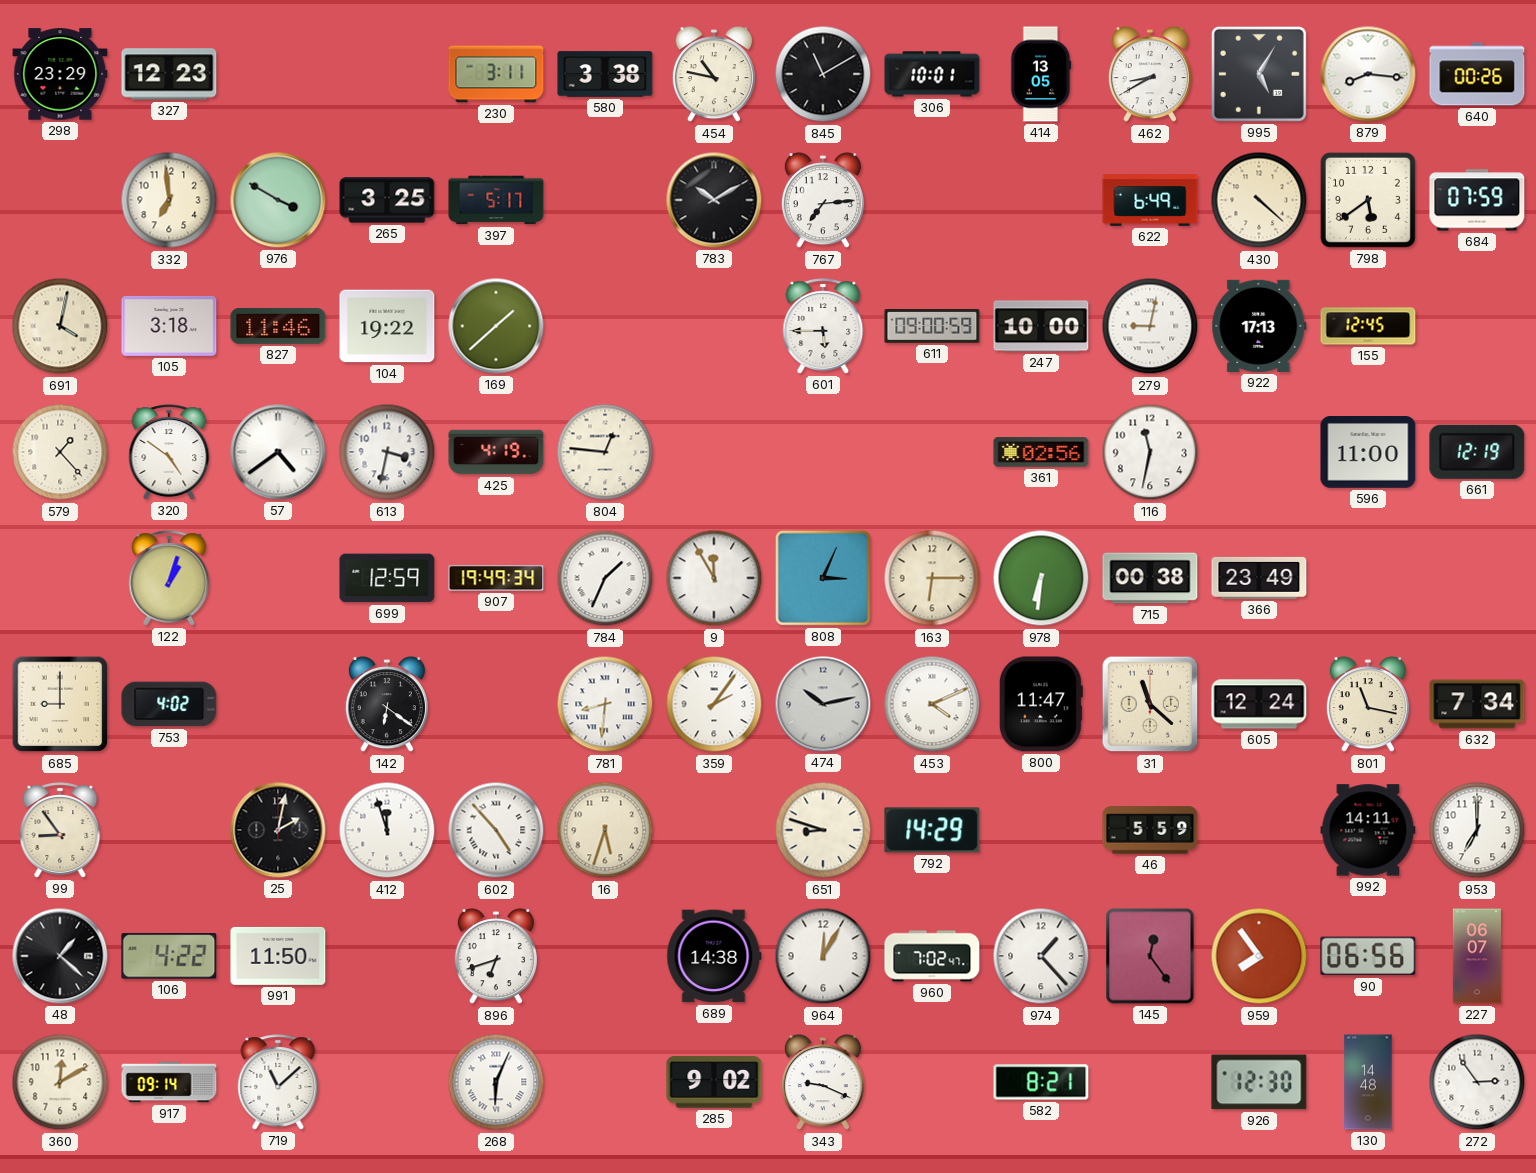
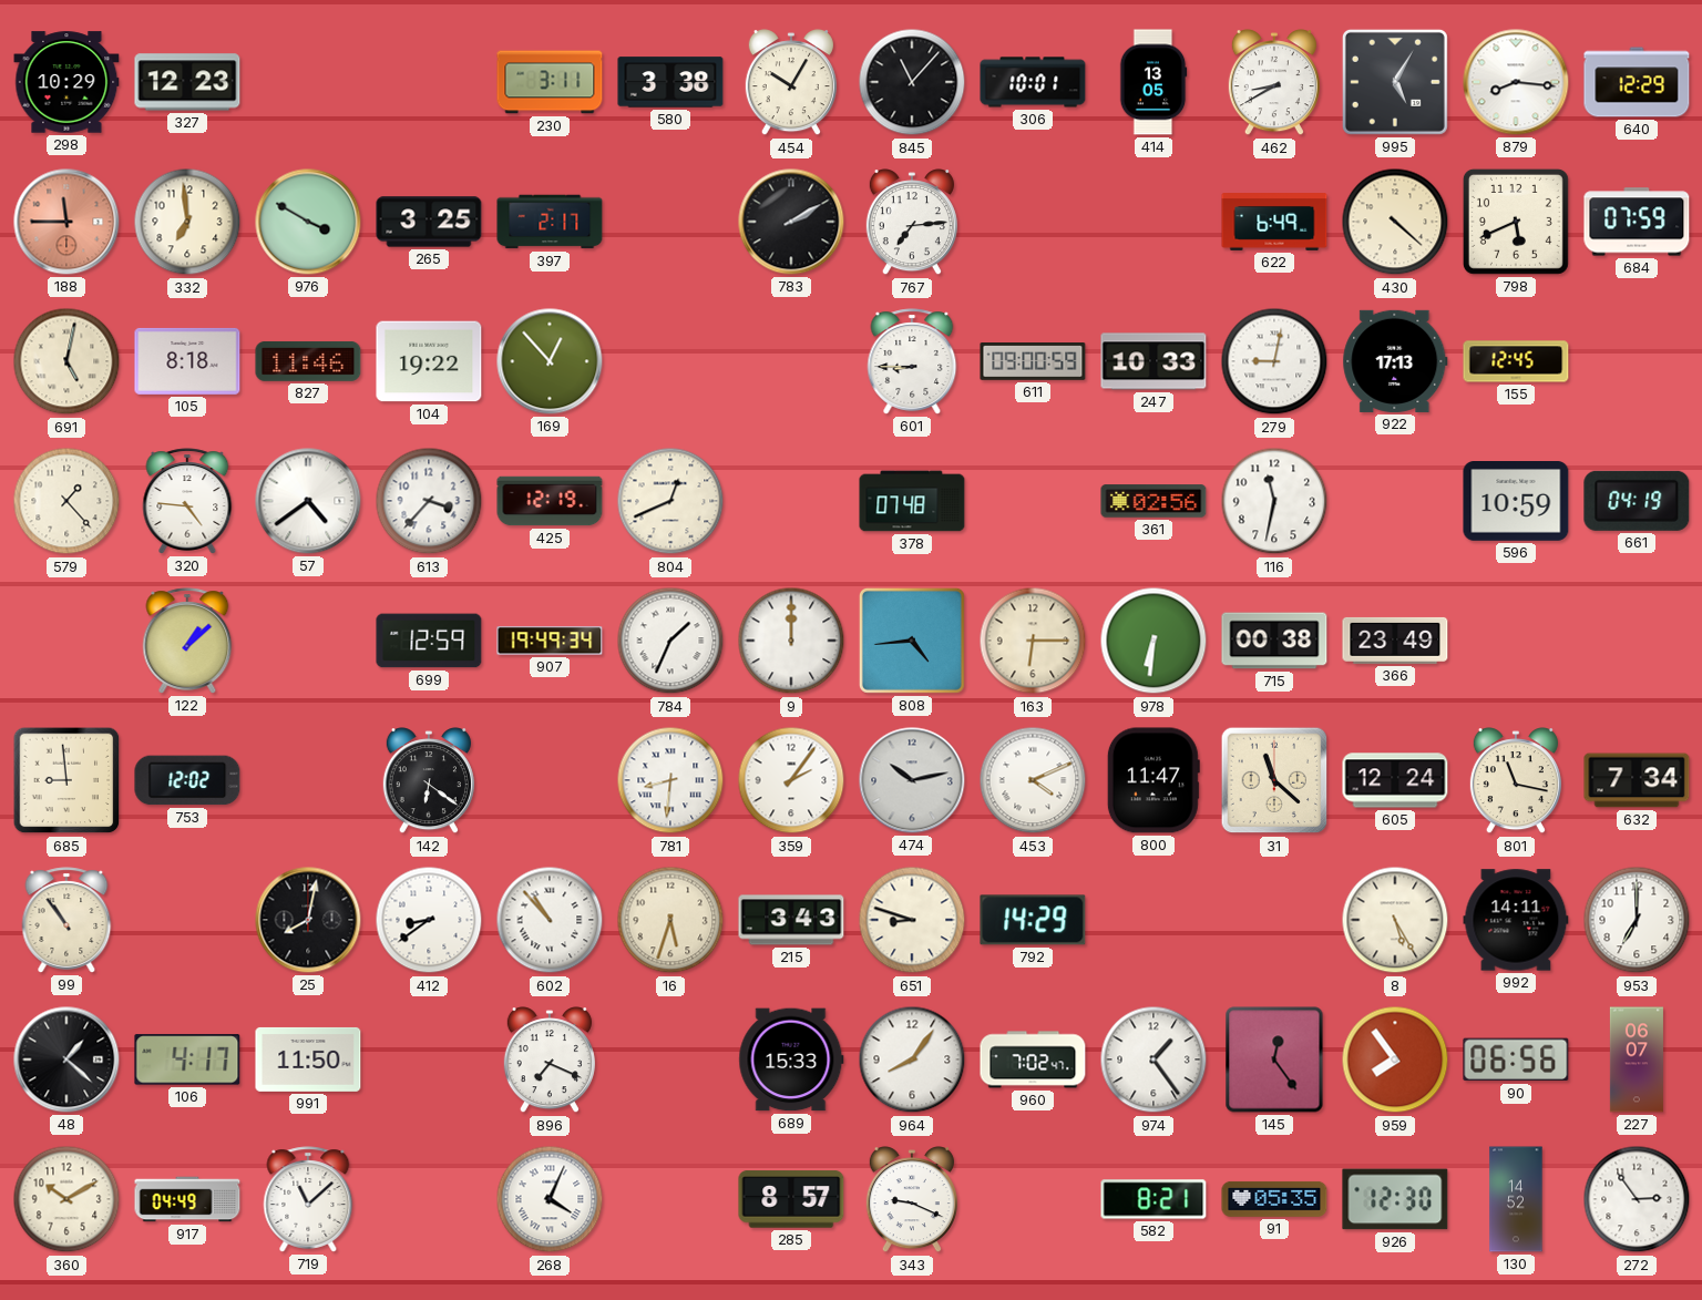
298: 23:29 -> 10:29 (66, 82)
454: 10:47 -> 10:05 (791, 83)
845: 11:10 -> 11:07 (912, 82)
640: 00:26 -> 12:29 (1637, 82)
188: none -> 11:45 (66, 222)
397: 5:17 -> 2:17 (550, 222)
783: 10:10 -> 2:10 (791, 222)
798: 5:39 -> 5:41 (1516, 222)
691: 4:02 -> 5:02 (66, 361)
105: 3:18 -> 8:18 (187, 361)
169: 1:38 -> 12:53 (550, 361)
601: 5:45 -> 8:45 (912, 361)
247: 10:00 -> 10:33 (1154, 361)
320: 4:51 -> 4:46 (187, 501)
613: 3:32 -> 3:37 (429, 501)
425: 4:19 -> 12:19 (550, 501)
804: 12:46 -> 12:41 (670, 501)
378: none -> 07:48 (912, 501)
596: 11:00 -> 10:59 (1516, 502)
661: 12:19 -> 04:19 (1637, 501)
122: 1:03 -> 1:08 (187, 641)
9: 11:55 -> 12:00 (791, 641)
808: 3:04 -> 4:44 (912, 641)
685: 9:00 -> 8:59 (66, 780)
753: 4:02 -> 12:02 (187, 780)
99: 8:54 -> 10:54 (66, 920)
25: 2:02 -> 8:02 (308, 920)
412: 11:57 -> 8:39 (429, 920)
602: 4:53 -> 10:53 (550, 920)
215: none -> 3:43 (791, 920)
46: 5:59 -> none (1150, 830)
8: none -> 5:25 (1395, 920)
106: 4:22 -> 4:17 (187, 1060)
896: 6:42 -> 7:19 (550, 1061)
689: 14:38 -> 15:33 (791, 1060)
964: 12:05 -> 8:06 (912, 1060)
974: 1:23 -> 1:24 (1154, 1060)
360: 12:10 -> 10:10 (66, 1199)
917: 09:14 -> 04:49 (187, 1199)
268: 6:04 -> 4:04 (550, 1199)
285: 9:02 -> 8:57 (791, 1199)
91: none -> 05:35 (1274, 1199)
130: 14:48 -> 14:52 (1516, 1199)
